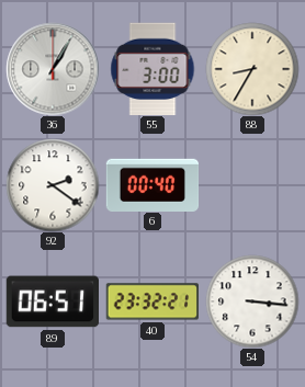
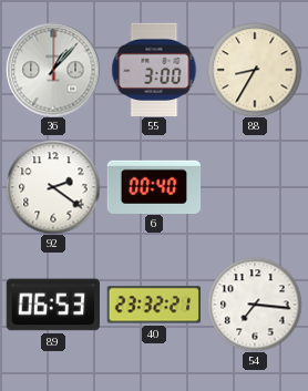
36: 1:05 -> 1:07 (53, 70)
89: 06:51 -> 06:53 (52, 305)
54: 3:16 -> 7:16 (255, 305)
